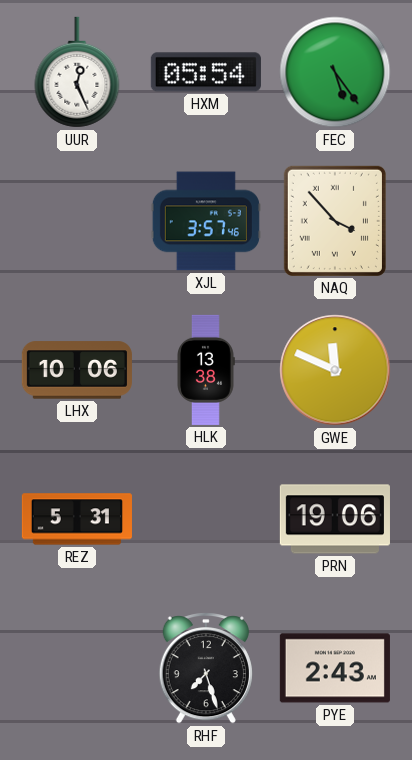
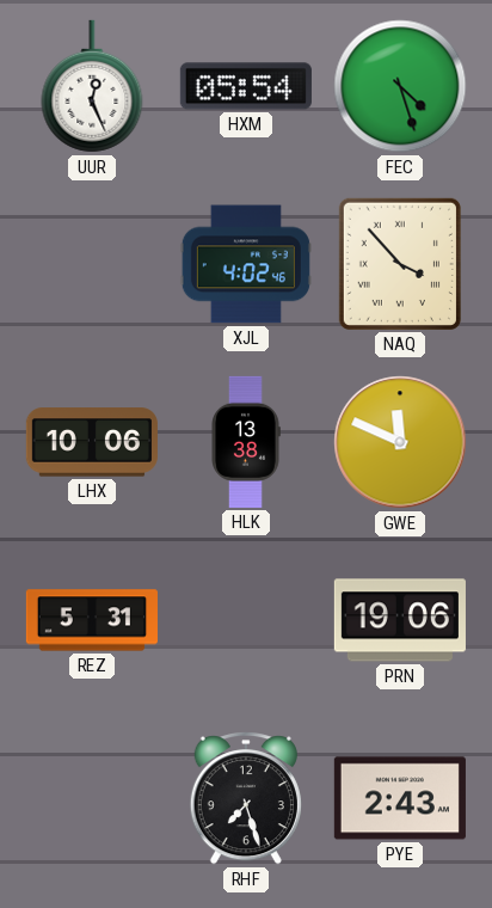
FEC: 5:24 -> 4:27 (400, 86)
XJL: 3:57 -> 4:02 (246, 264)
